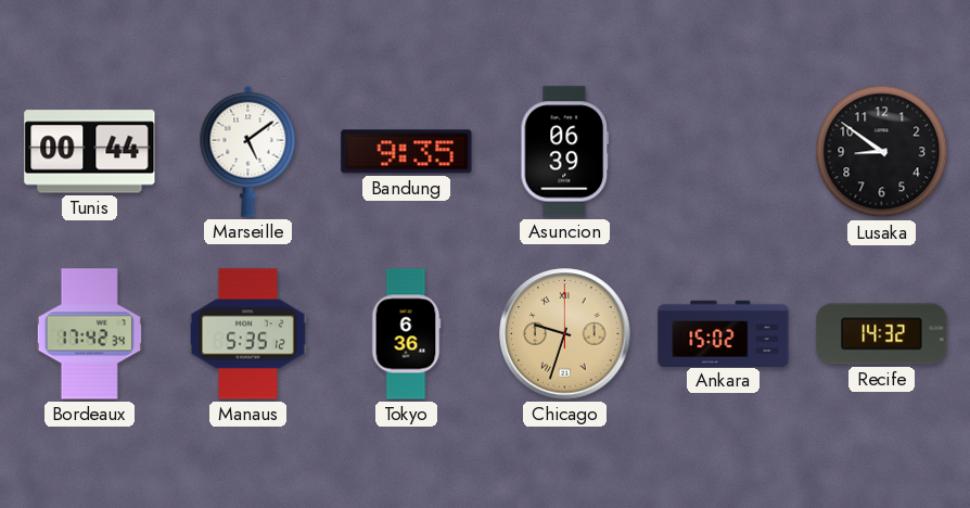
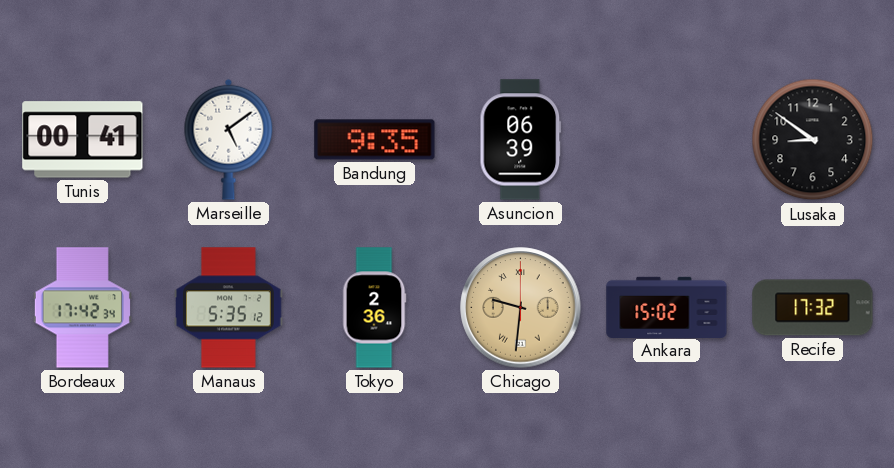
Tunis: 00:44 -> 00:41 (83, 140)
Tokyo: 6:36 -> 2:36 (374, 308)
Chicago: 9:33 -> 9:31 (521, 308)
Recife: 14:32 -> 17:32 (813, 308)
